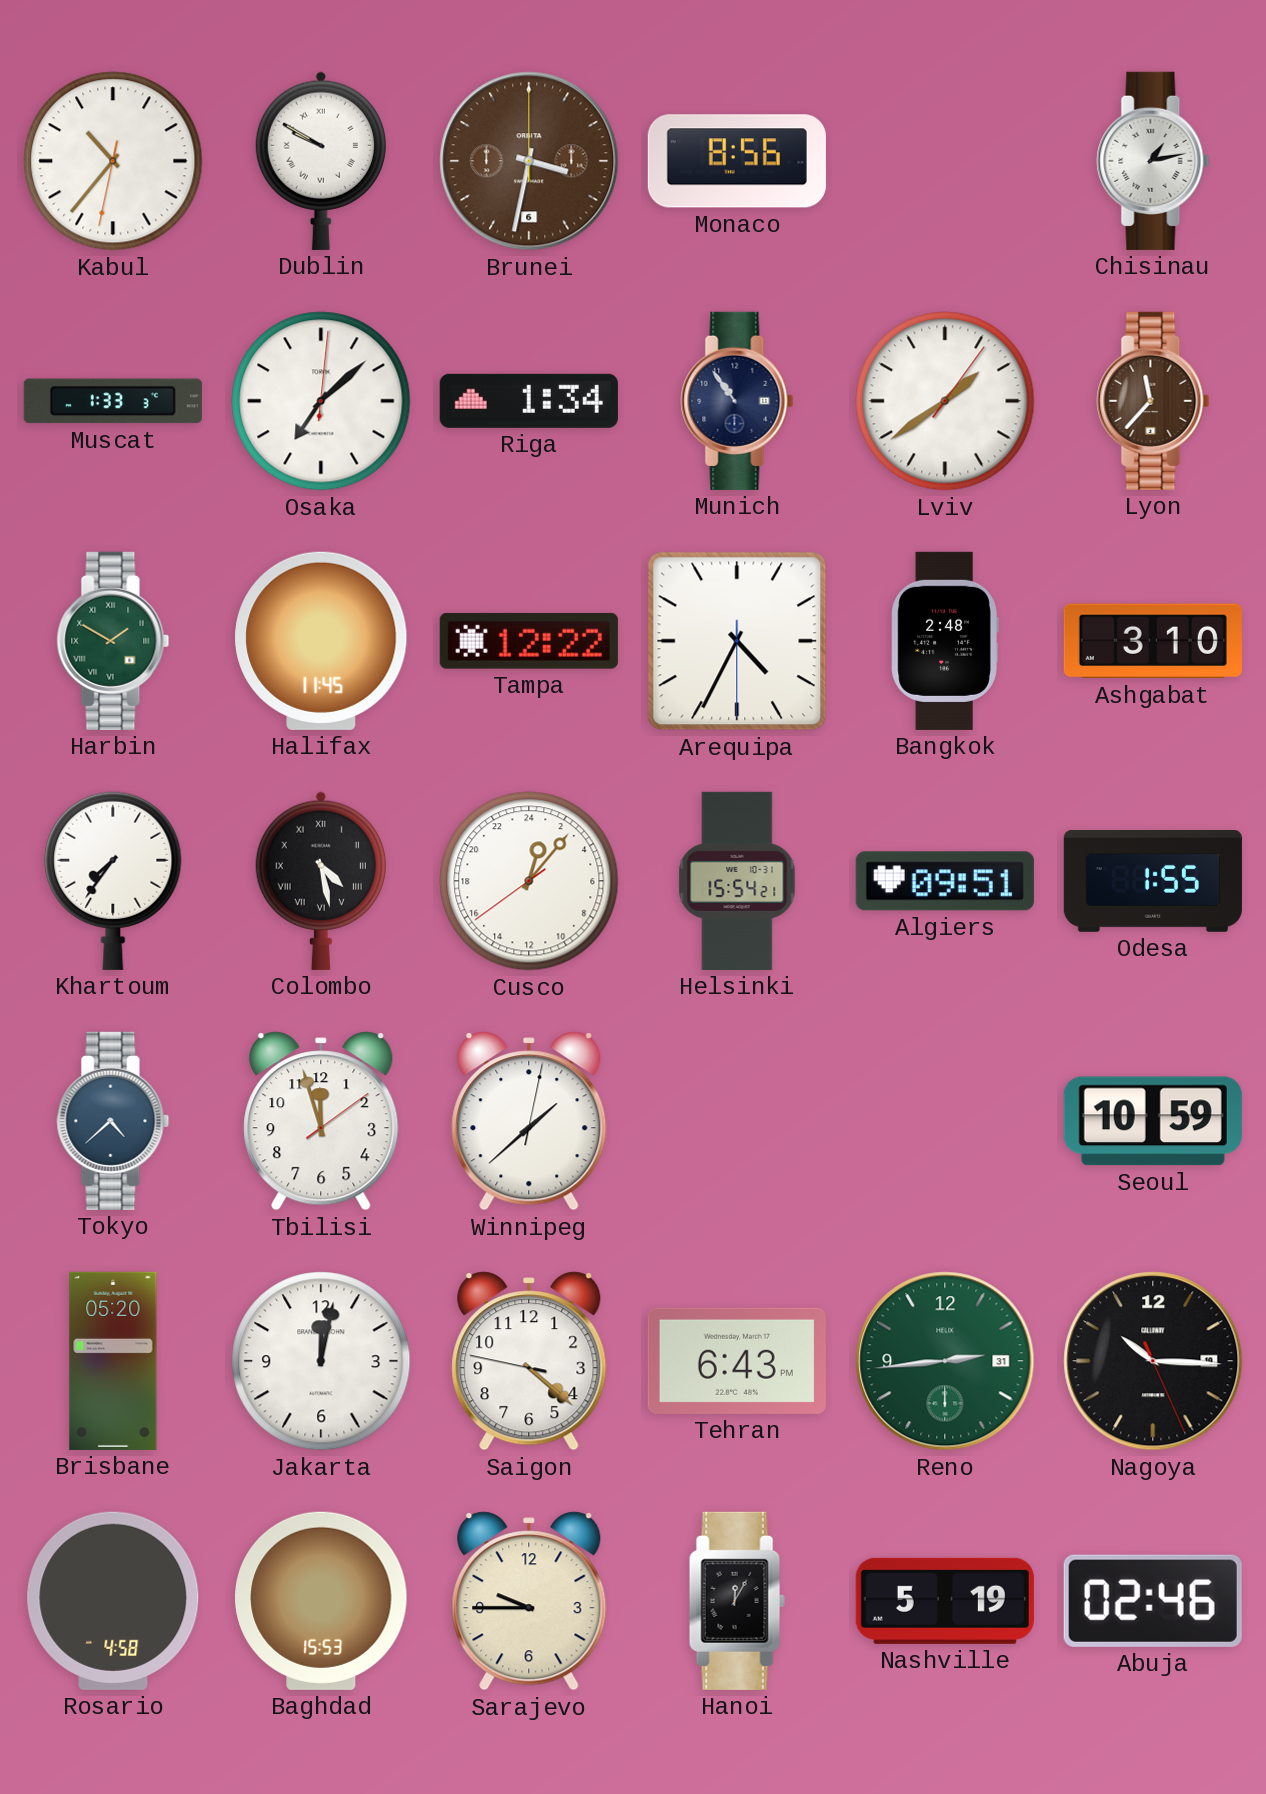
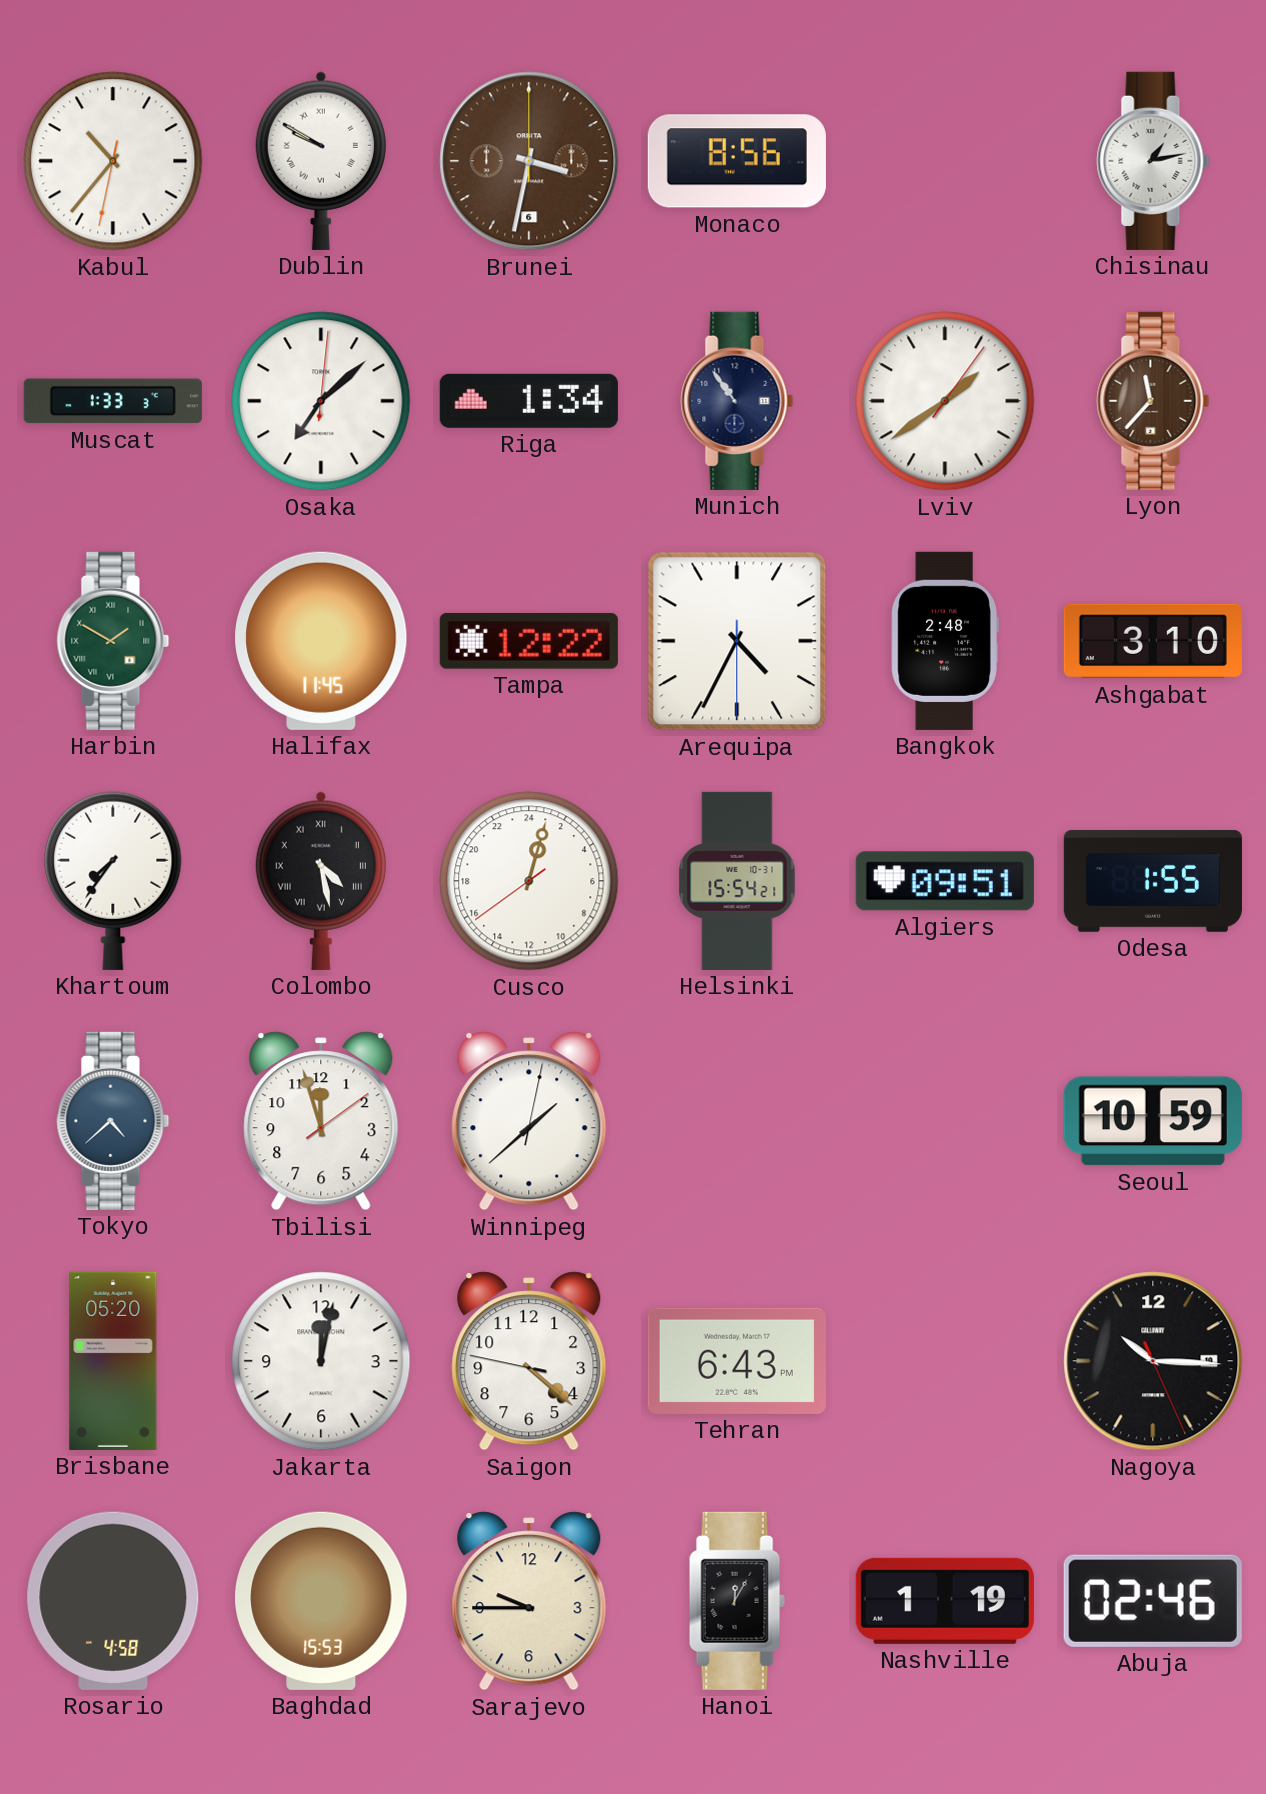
Cusco: 1:06 -> 1:02 (529, 881)
Reno: 2:44 -> none (945, 1361)
Nashville: 5:19 -> 1:19 (945, 1601)
